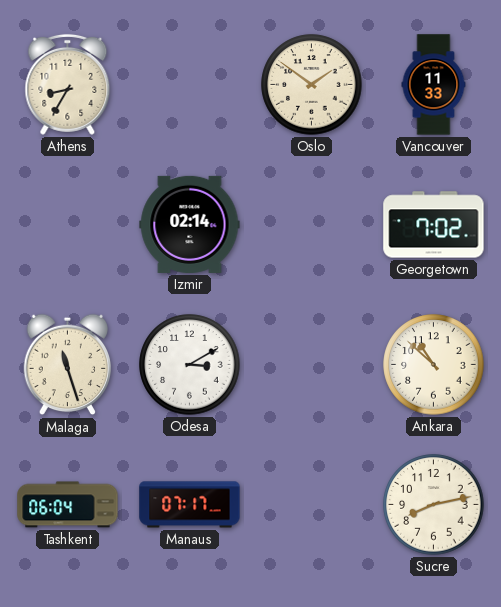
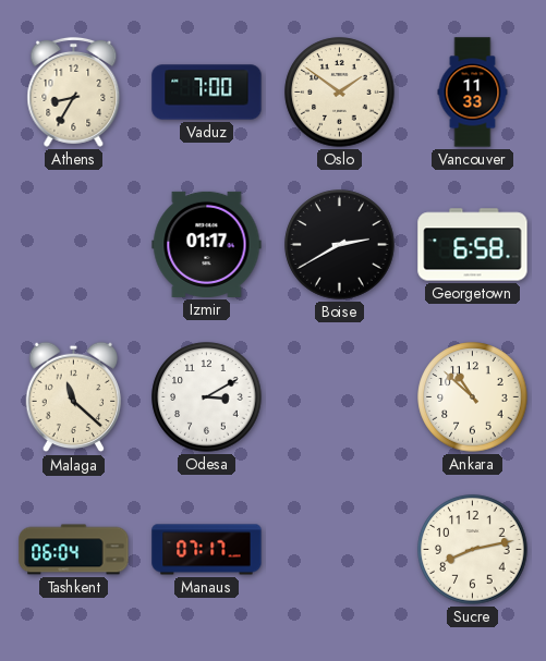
Vaduz: none -> 7:00 (207, 93)
Izmir: 02:14 -> 01:17 (207, 244)
Boise: none -> 2:40 (340, 245)
Georgetown: 7:02 -> 6:58 (473, 245)
Malaga: 11:27 -> 11:22 (74, 397)
